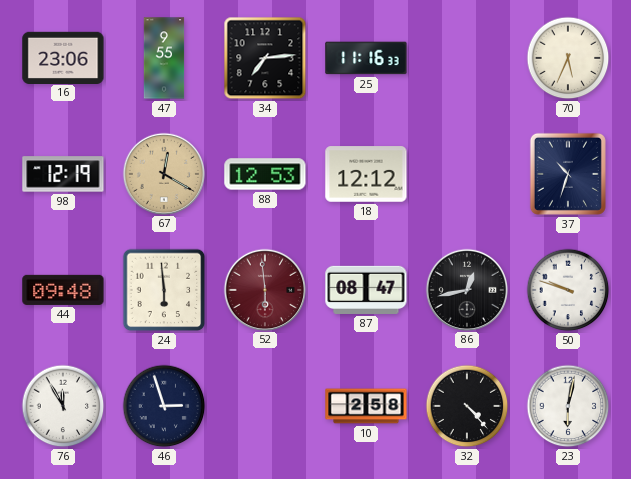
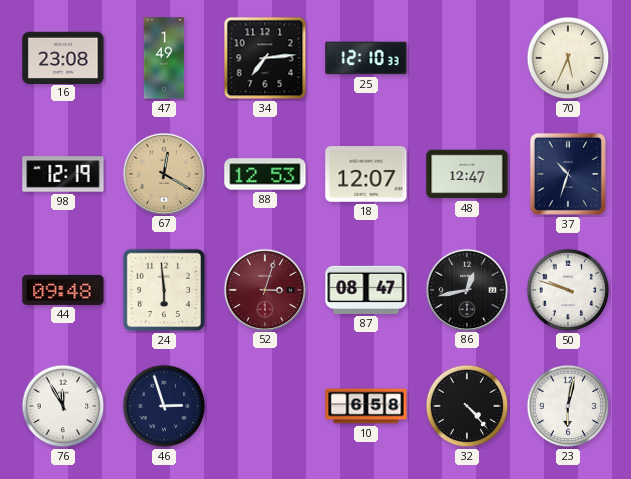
16: 23:06 -> 23:08 (63, 57)
47: 9:55 -> 1:49 (164, 58)
25: 11:16 -> 12:10 (366, 58)
18: 12:12 -> 12:07 (366, 174)
48: none -> 12:47 (467, 174)
52: 5:59 -> 3:03 (264, 289)
10: 2:58 -> 6:58 (366, 406)
